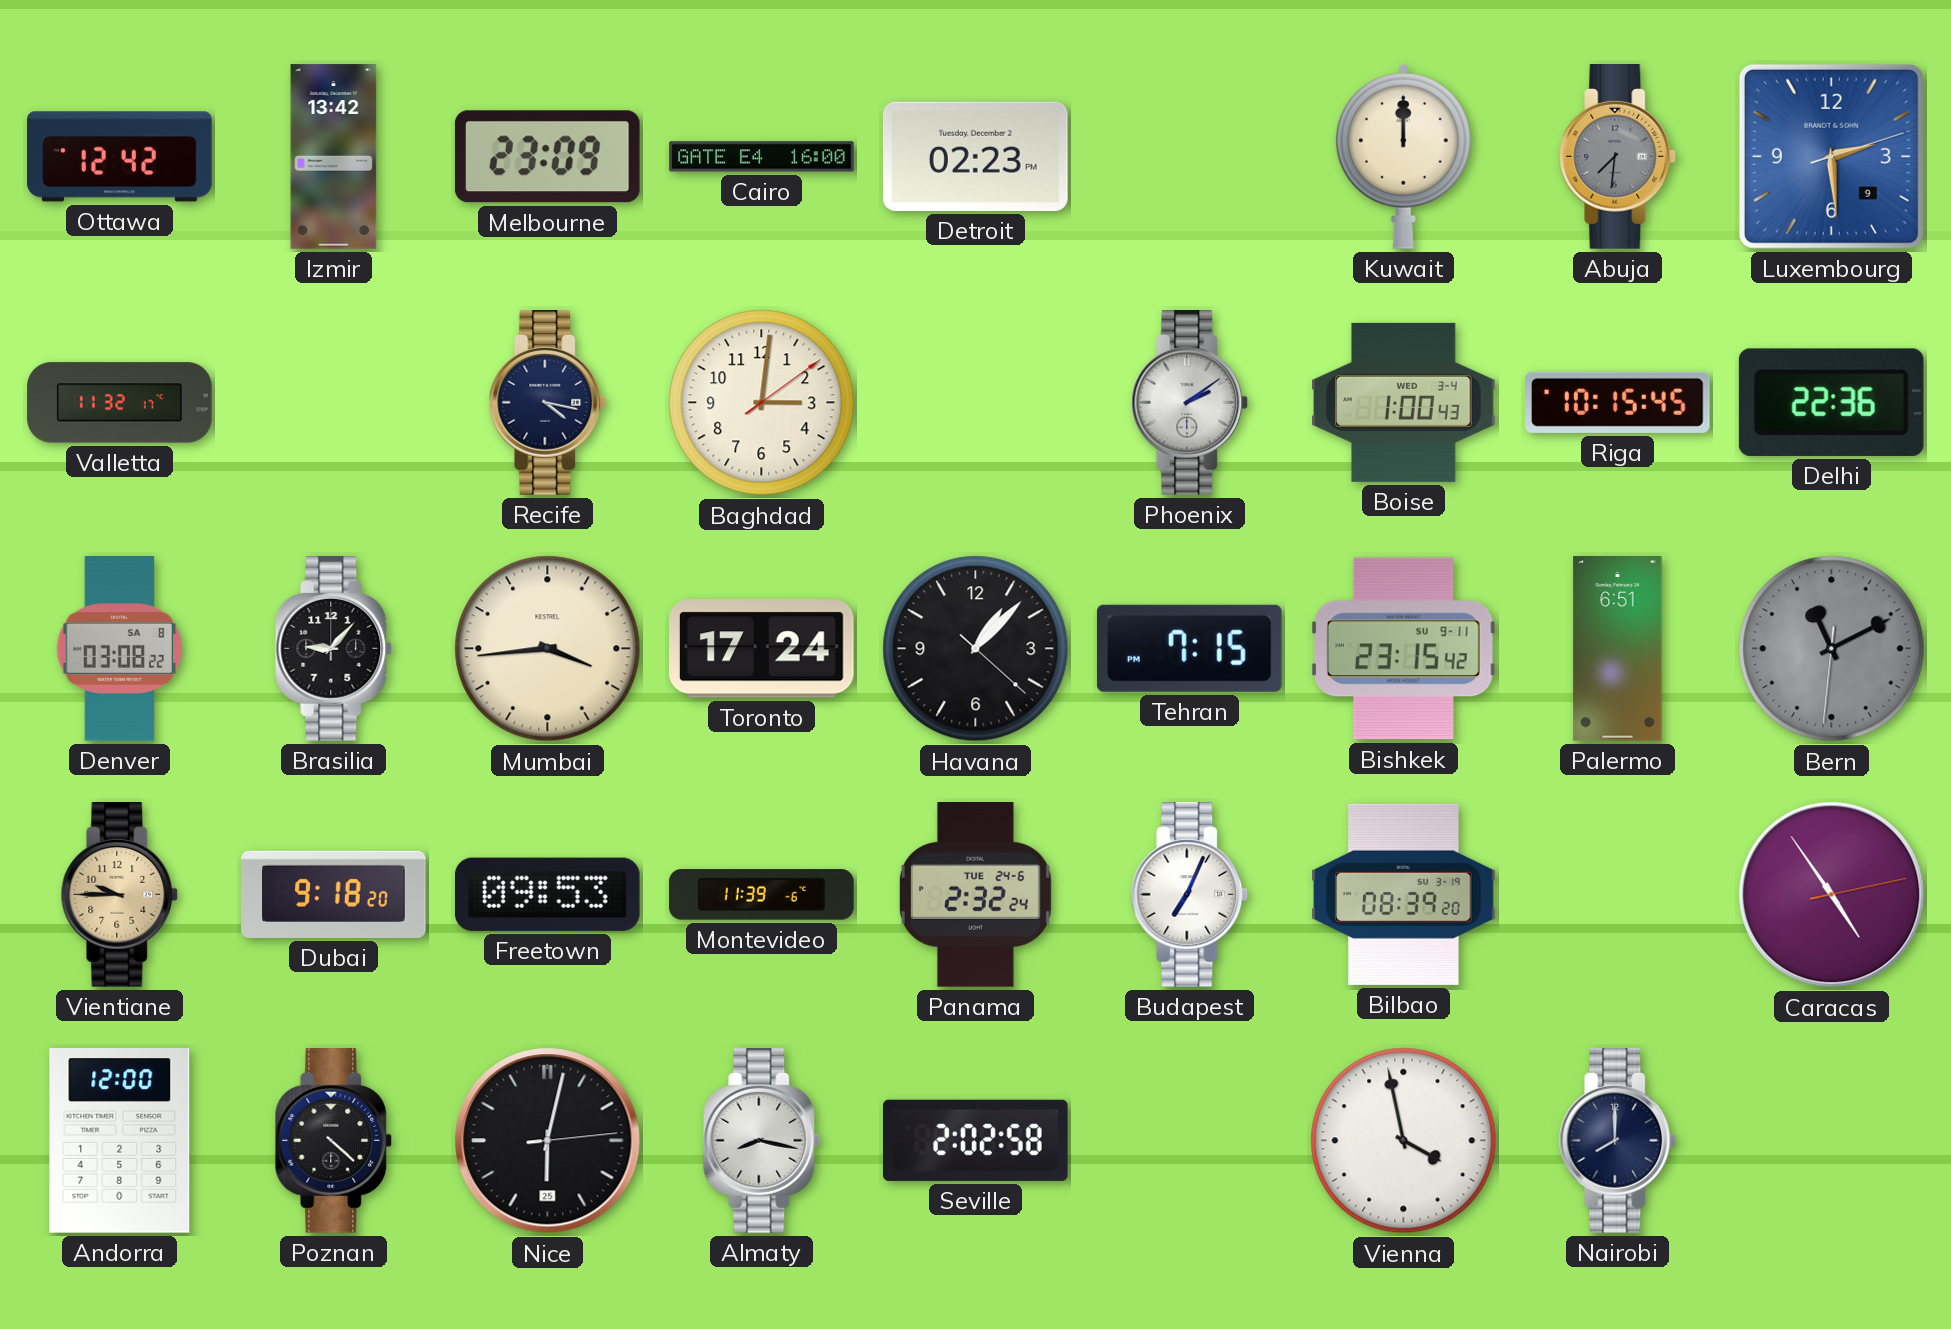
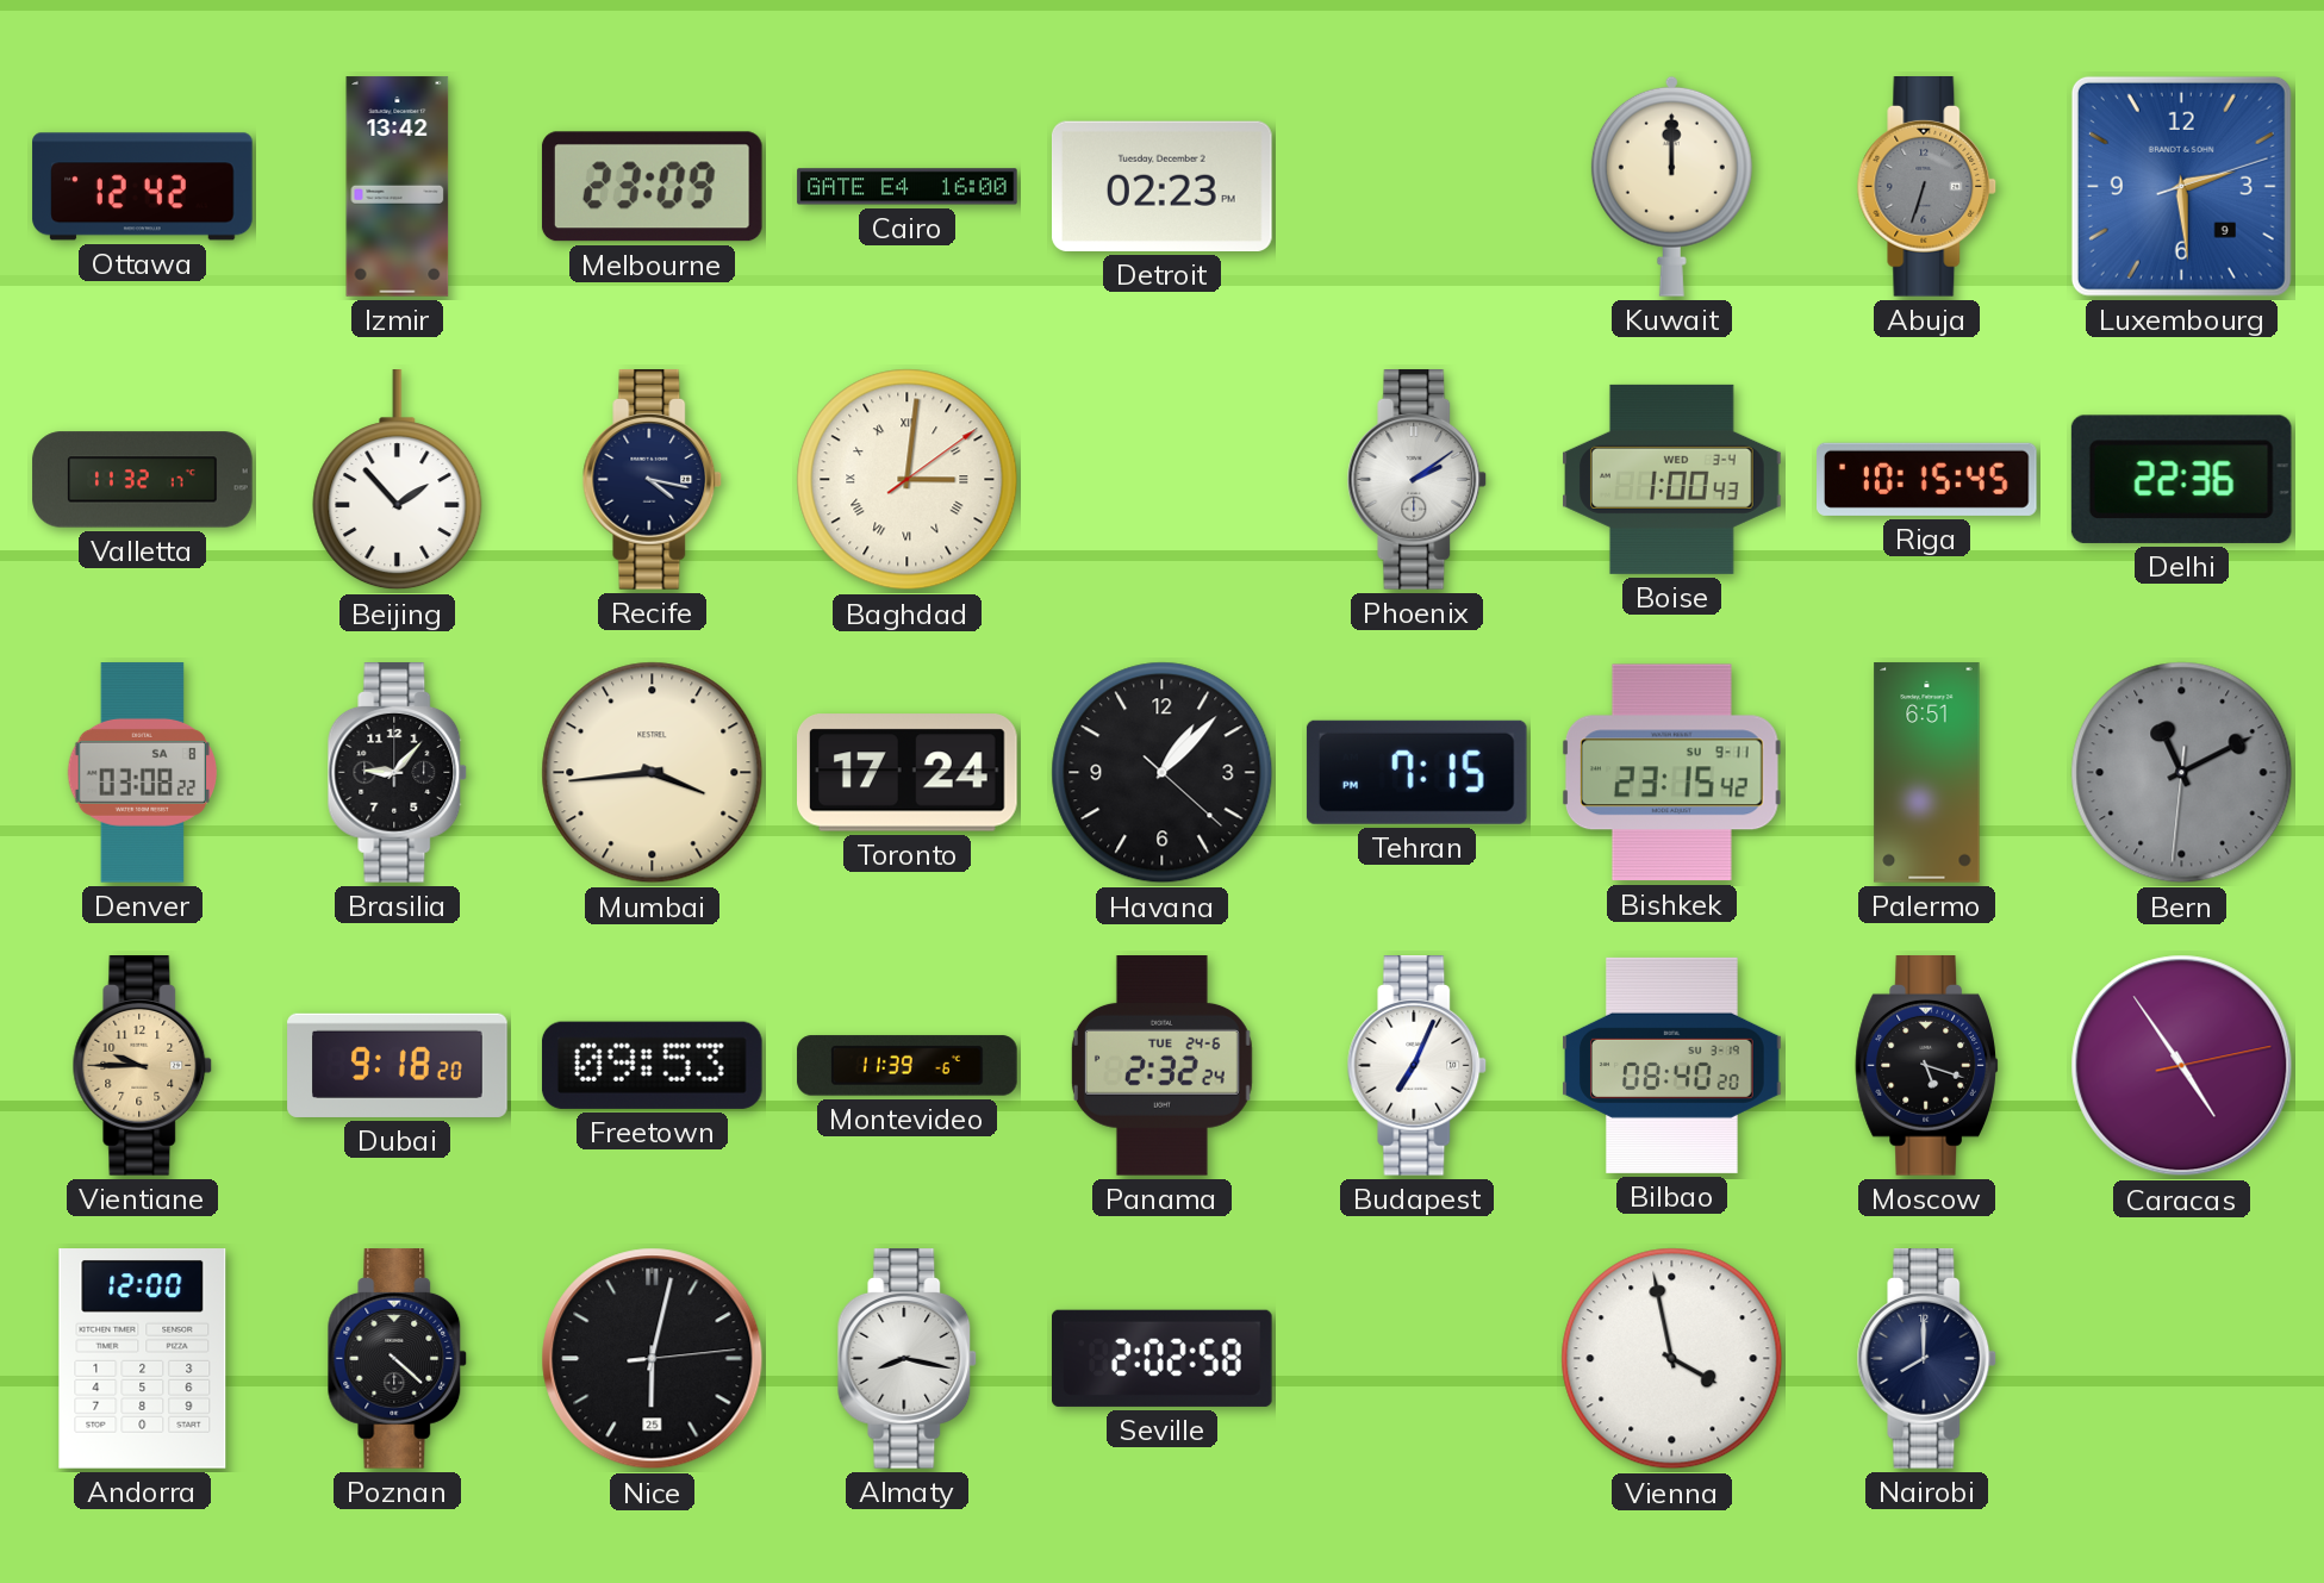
Abuja: 7:31 -> 6:33 (1927, 187)
Beijing: none -> 1:53 (398, 481)
Baghdad numerals: Arabic -> Roman (908, 480)
Bilbao: 08:39 -> 08:40 (1672, 1065)
Moscow: none -> 5:18 (1927, 1066)
